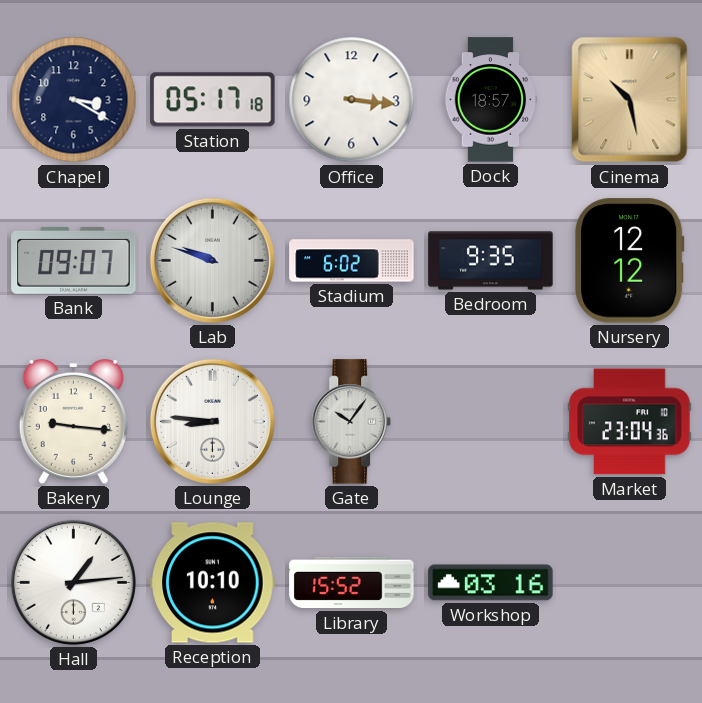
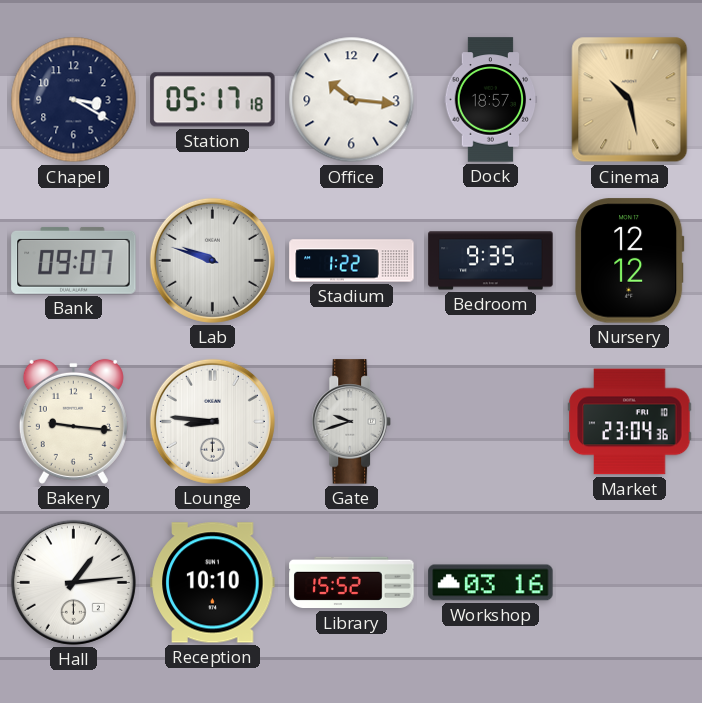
Office: 3:16 -> 10:16 (352, 100)
Stadium: 6:02 -> 1:22 (352, 261)
Gate: 10:06 -> 9:42 (351, 422)
